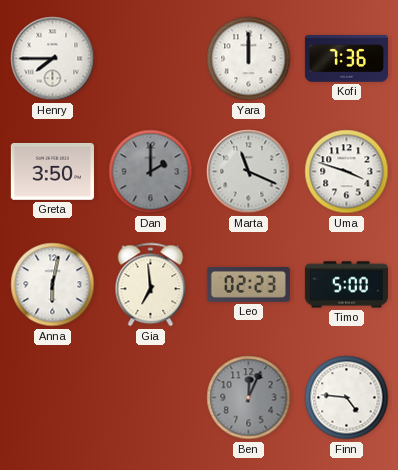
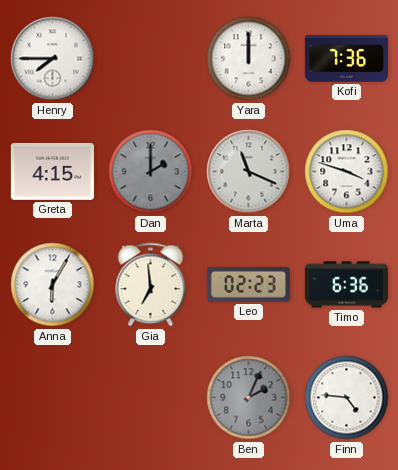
Greta: 3:50 -> 4:15 (52, 171)
Anna: 6:02 -> 6:05 (53, 285)
Timo: 5:00 -> 6:36 (346, 285)
Ben: 12:04 -> 2:04 (249, 398)
